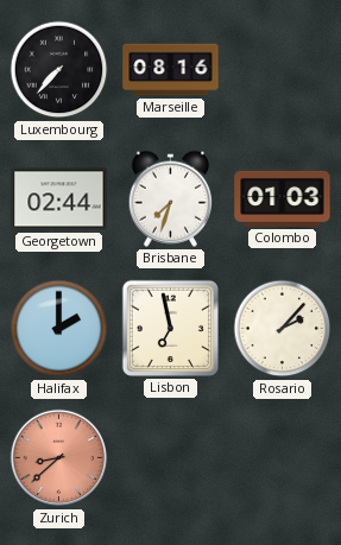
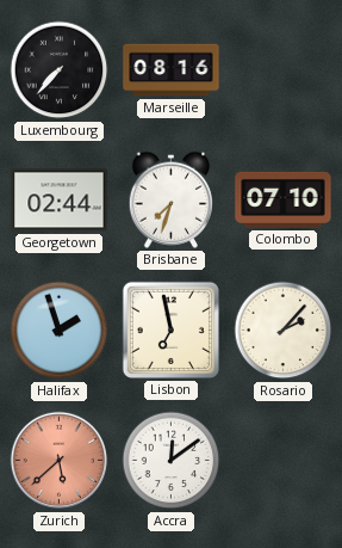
Colombo: 01:03 -> 07:10 (284, 199)
Halifax: 2:00 -> 1:57 (60, 331)
Zurich: 8:38 -> 5:38 (60, 461)
Accra: none -> 12:09 (172, 461)
